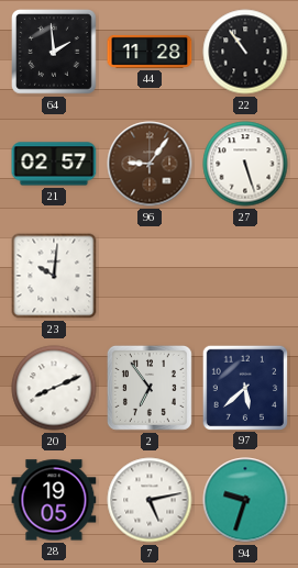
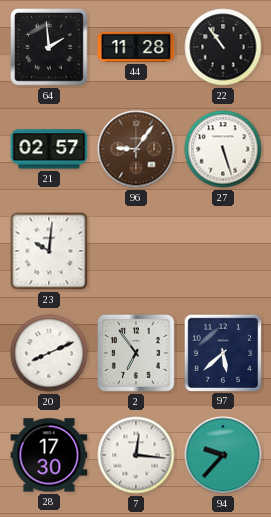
28: 19:05 -> 17:30 (49, 455)
7: 5:13 -> 12:16 (136, 455)
94: 9:33 -> 9:37 (223, 455)
